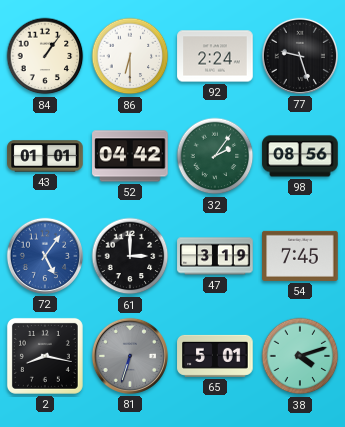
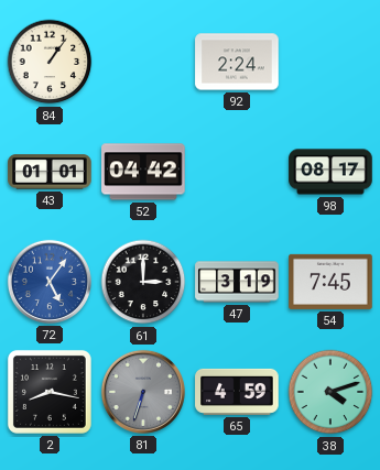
86: 6:30 -> none (130, 56)
77: 9:27 -> none (300, 56)
32: 2:06 -> none (215, 156)
98: 08:56 -> 08:17 (330, 172)
65: 5:01 -> 4:59 (237, 392)
